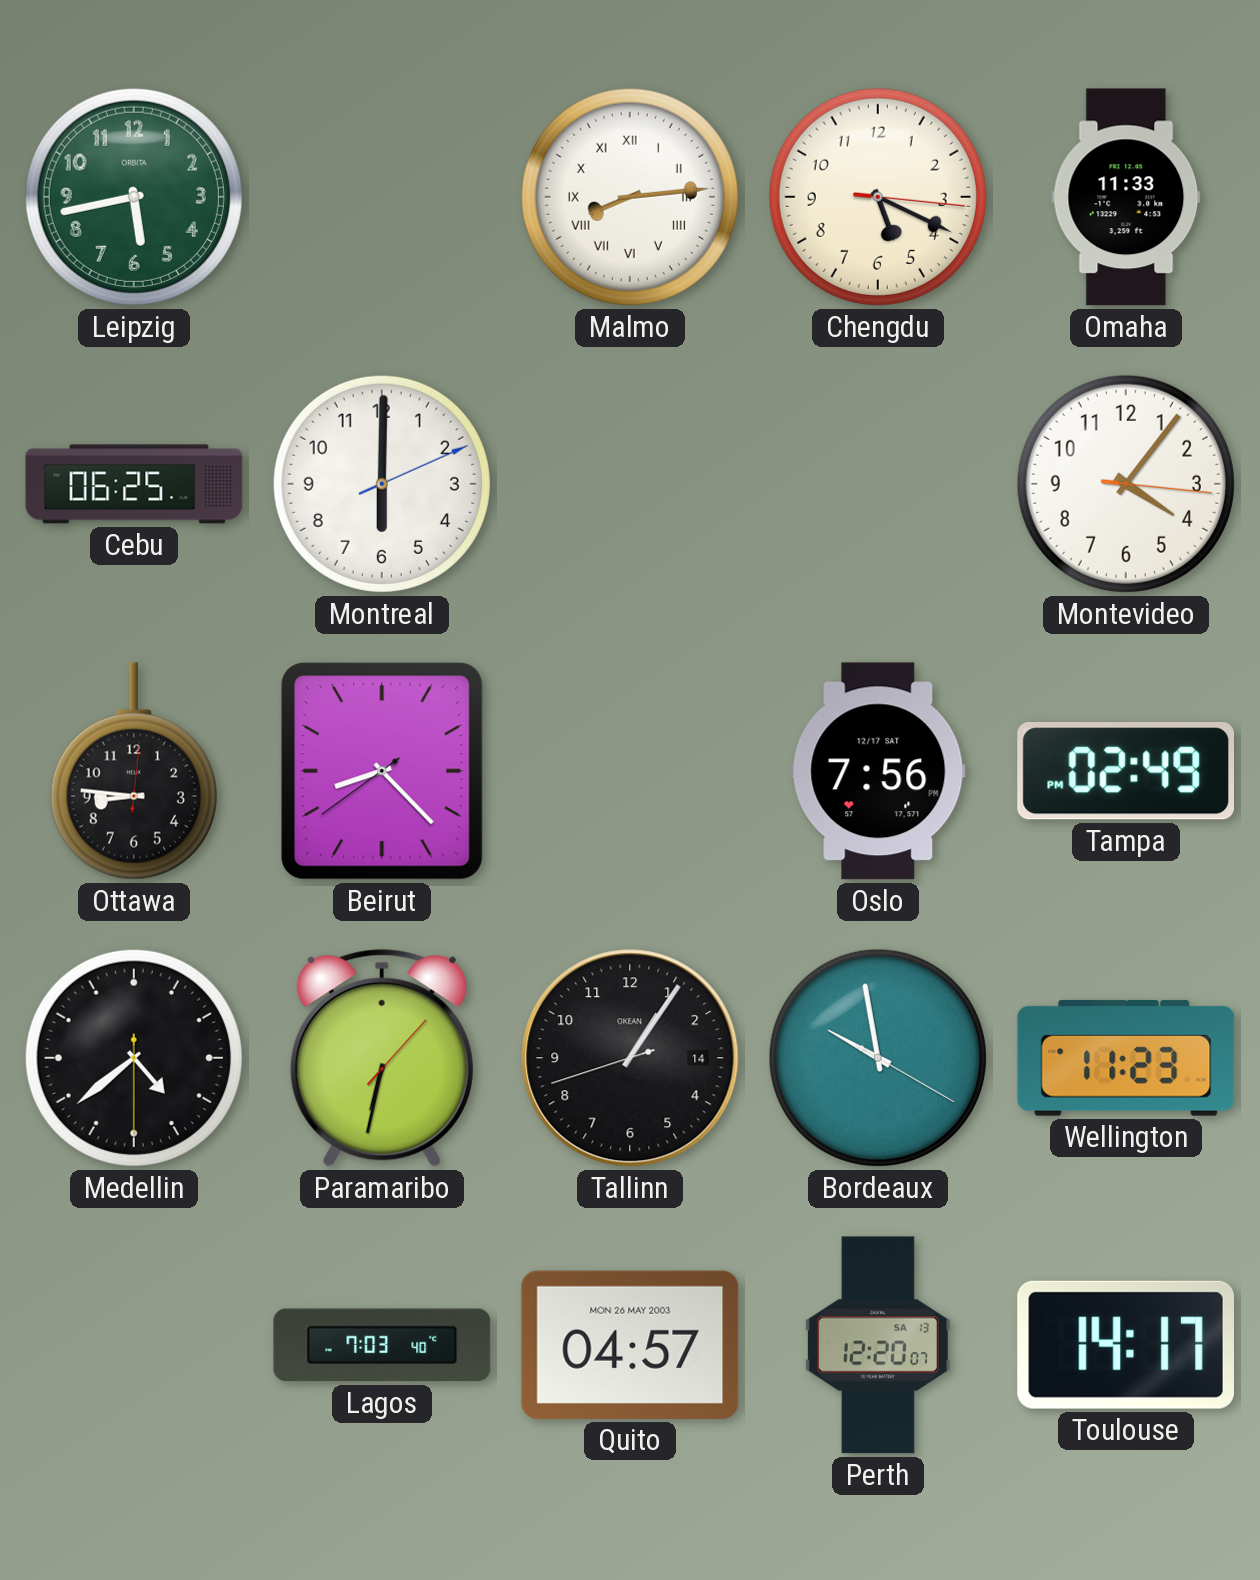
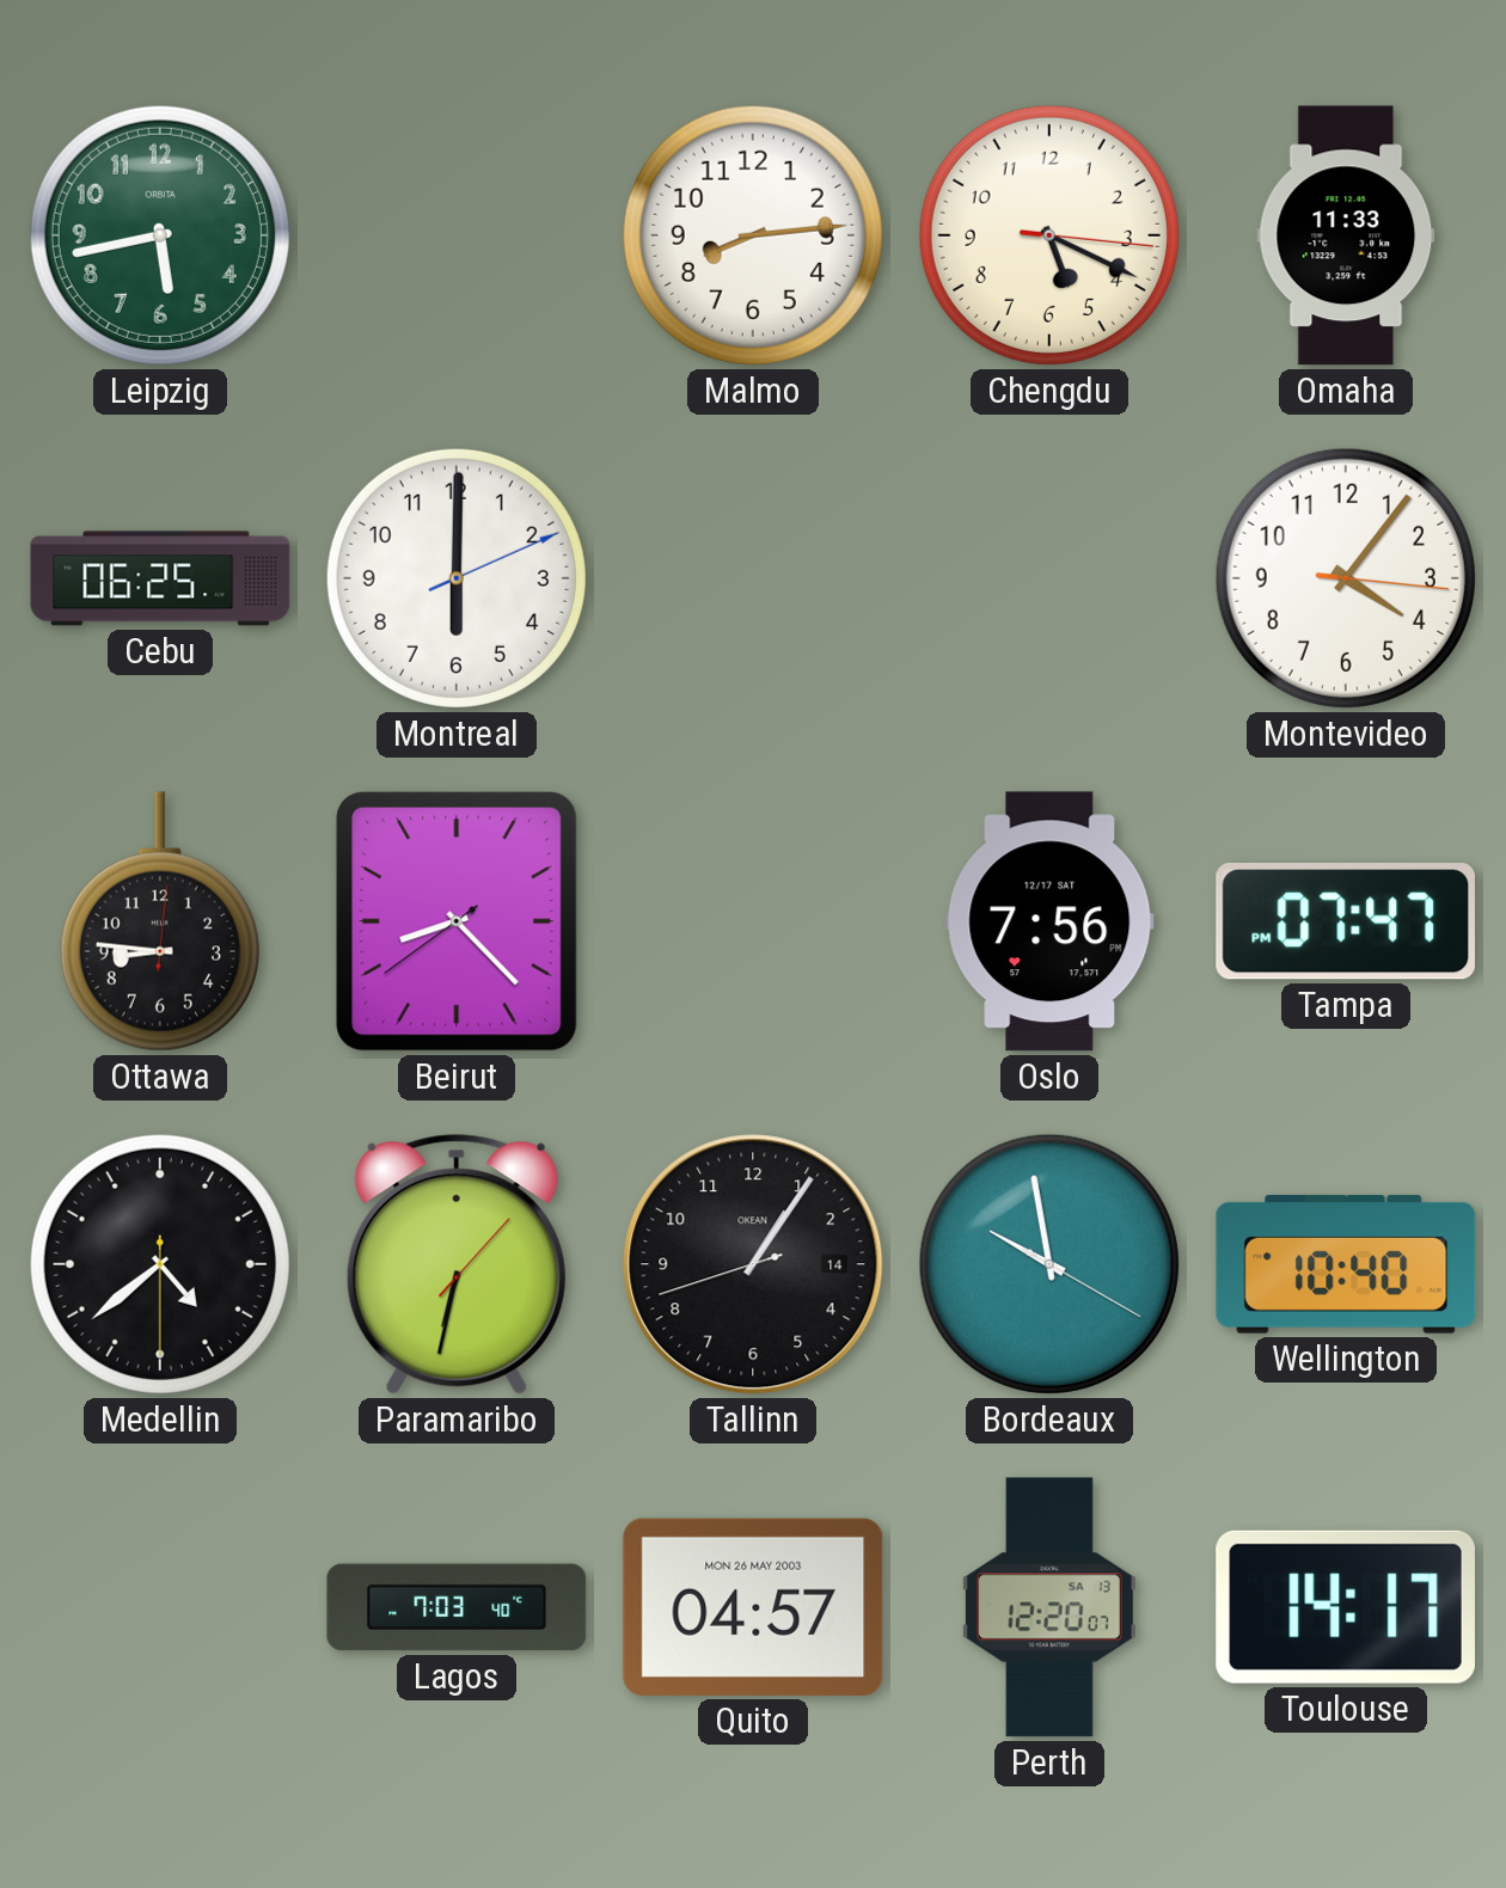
Malmo numerals: Roman -> Arabic (753, 235)
Tampa: 02:49 -> 07:47 (1345, 922)
Wellington: 11:23 -> 10:40 (1346, 1264)
